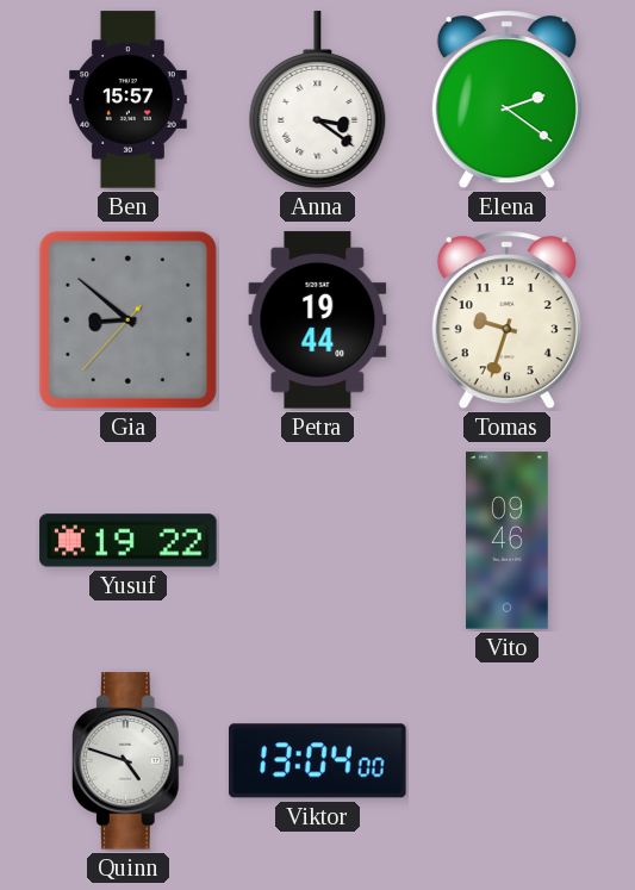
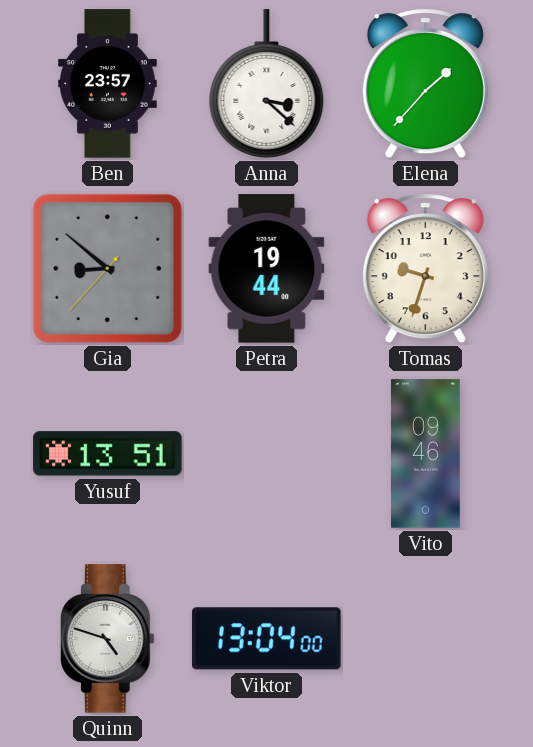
Ben: 15:57 -> 23:57 (108, 84)
Anna: 3:21 -> 3:22 (267, 84)
Elena: 2:21 -> 1:37 (425, 84)
Yusuf: 19:22 -> 13:51 (108, 454)
